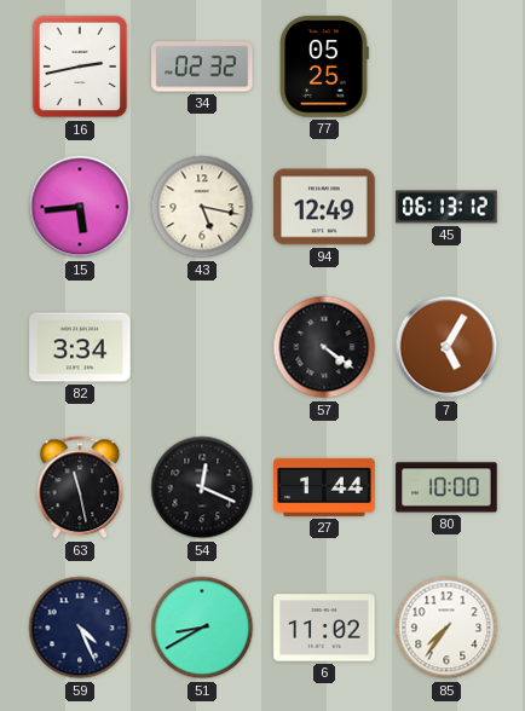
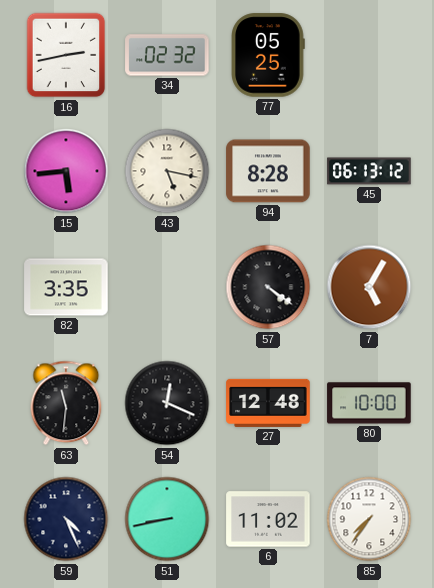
94: 12:49 -> 8:28 (268, 171)
82: 3:34 -> 3:35 (66, 287)
63: 11:28 -> 11:31 (66, 403)
27: 1:44 -> 12:48 (268, 403)
51: 8:40 -> 8:43 (167, 519)
